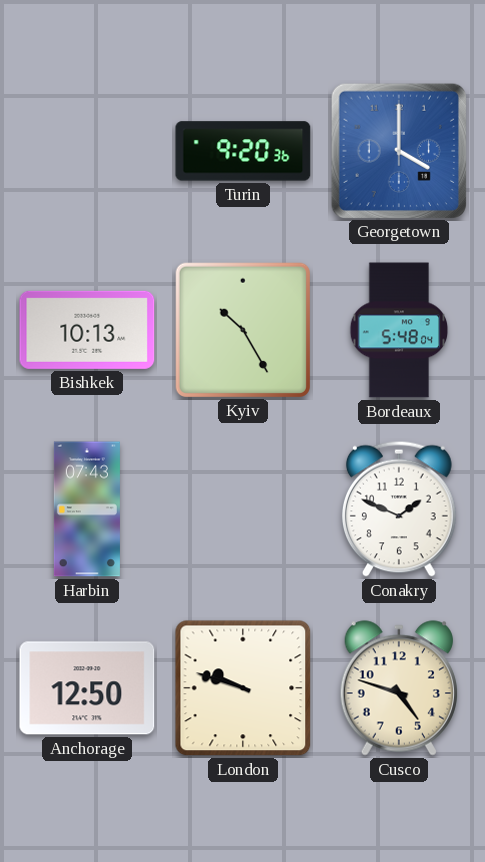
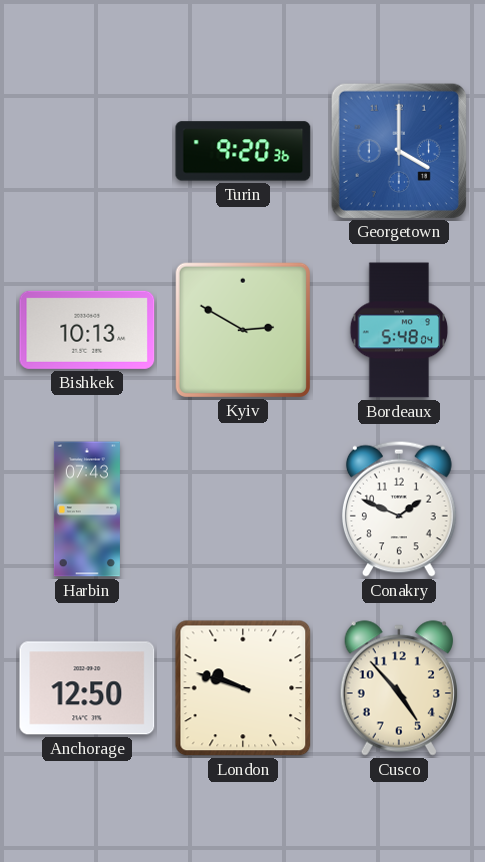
Kyiv: 10:25 -> 2:50 (242, 329)
Cusco: 4:48 -> 4:53 (399, 688)
